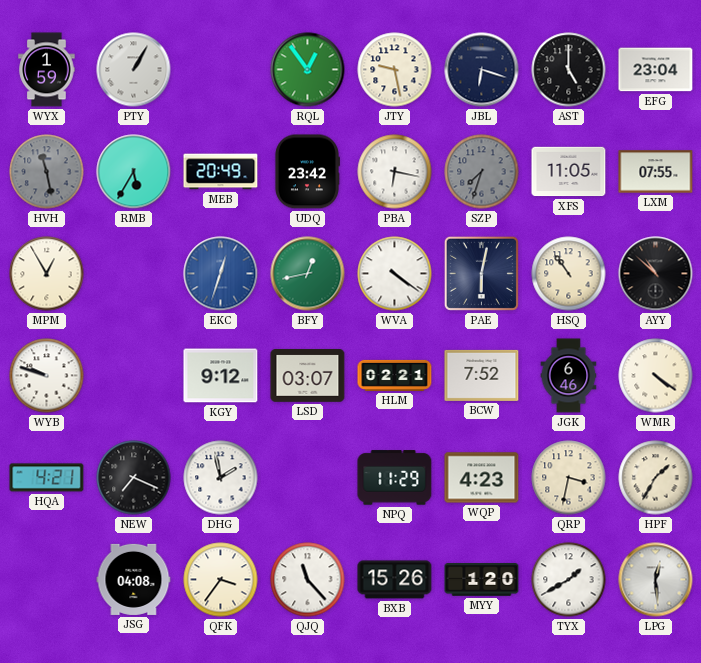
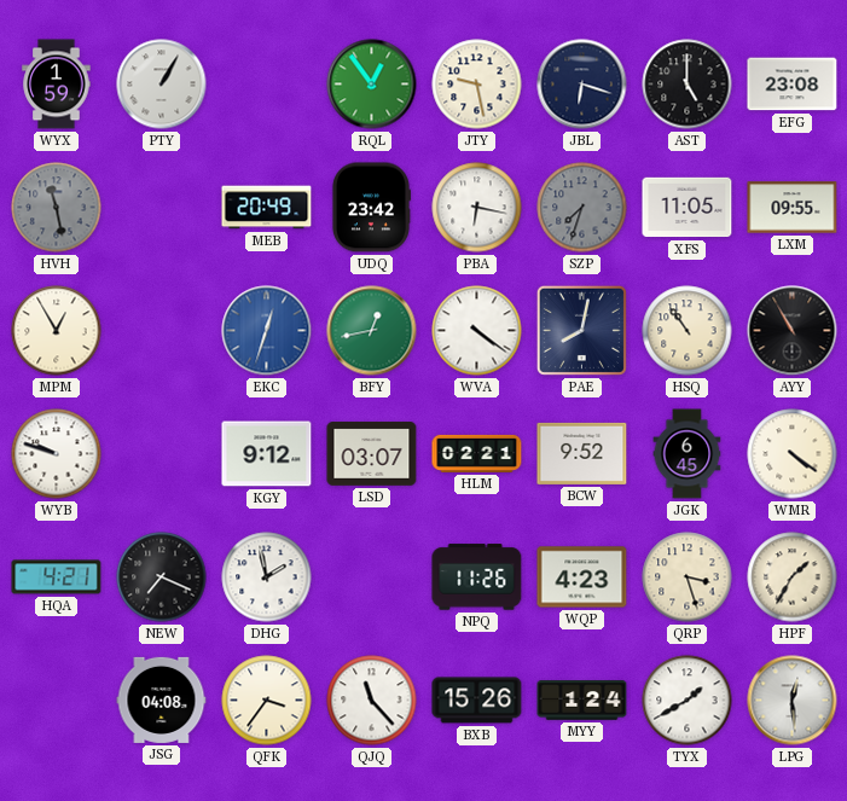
EFG: 23:04 -> 23:08 (793, 85)
RMB: 5:35 -> none (134, 172)
LXM: 07:55 -> 09:55 (793, 208)
PAE: 6:02 -> 8:02 (581, 330)
AYY: 10:52 -> 10:55 (793, 331)
BCW: 7:52 -> 9:52 (582, 453)
JGK: 6:46 -> 6:45 (688, 454)
NPQ: 11:29 -> 11:26 (477, 577)
QRP: 3:32 -> 3:27 (688, 577)
MYY: 1:20 -> 1:24 (582, 701)
